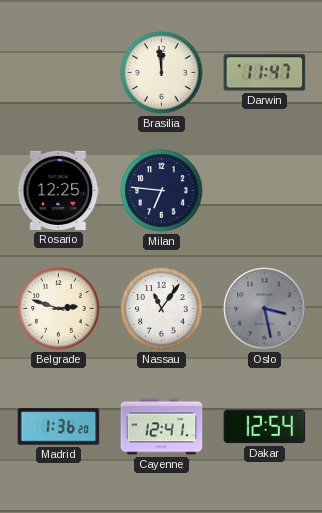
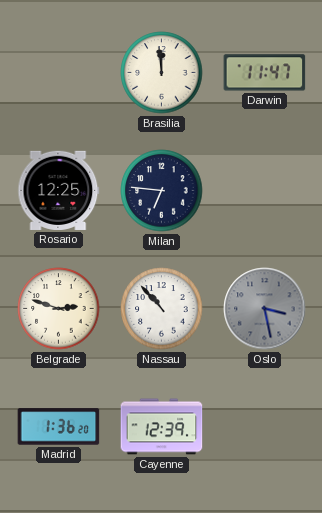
Nassau: 11:06 -> 10:53 (162, 309)
Cayenne: 12:41 -> 12:39 (162, 427)
Dakar: 12:54 -> none (265, 427)
